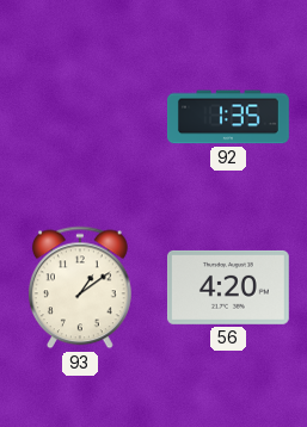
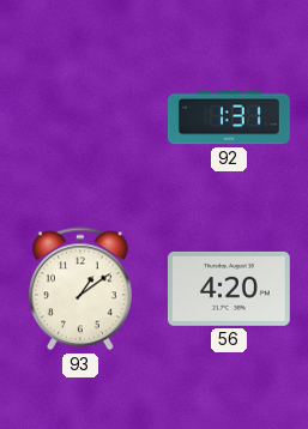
92: 1:35 -> 1:31 (229, 117)
